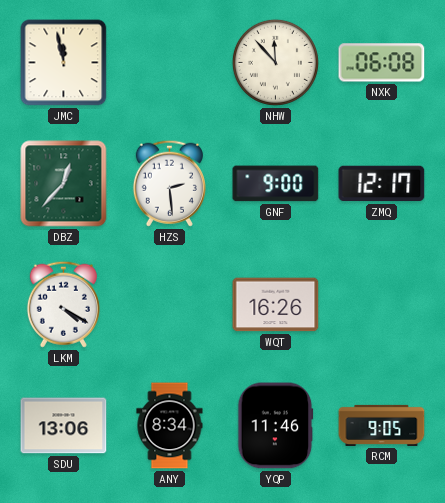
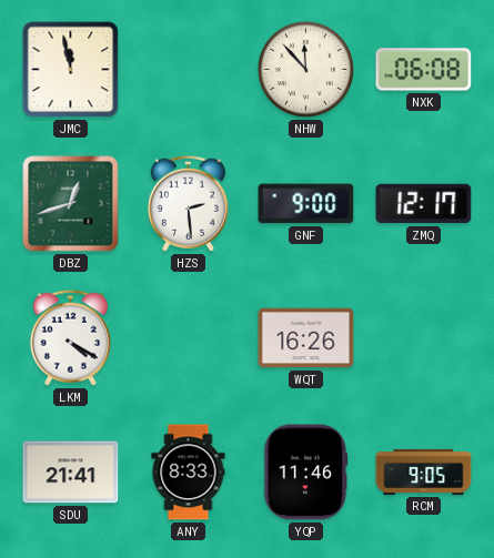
DBZ: 12:37 -> 12:42 (71, 204)
SDU: 13:06 -> 21:41 (71, 473)
ANY: 8:34 -> 8:33 (189, 473)
